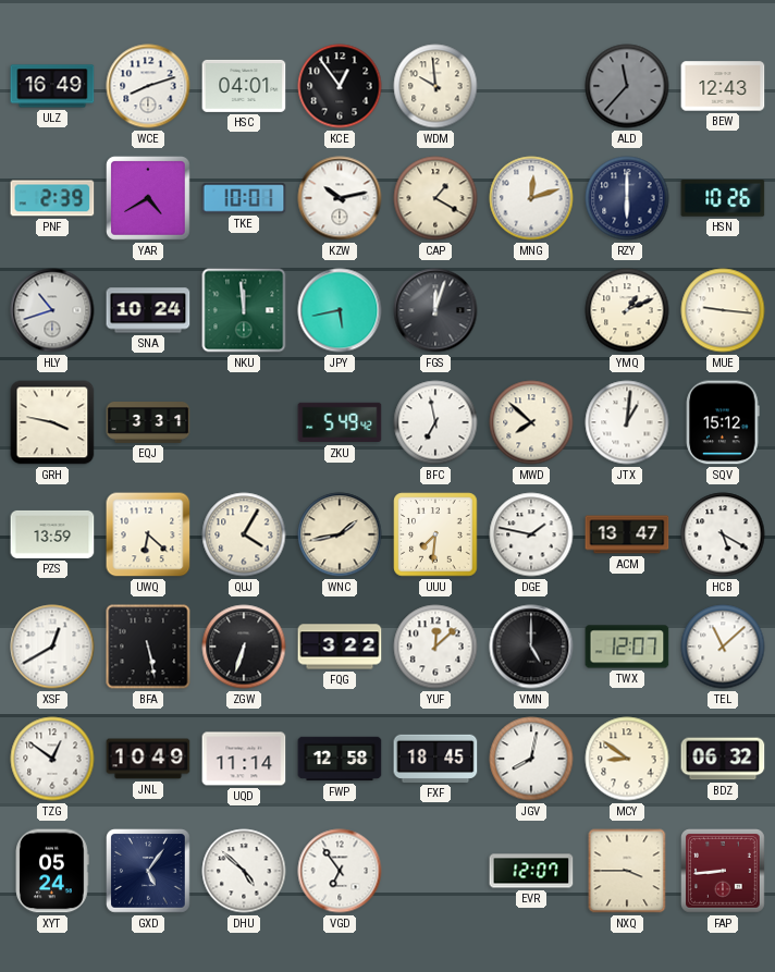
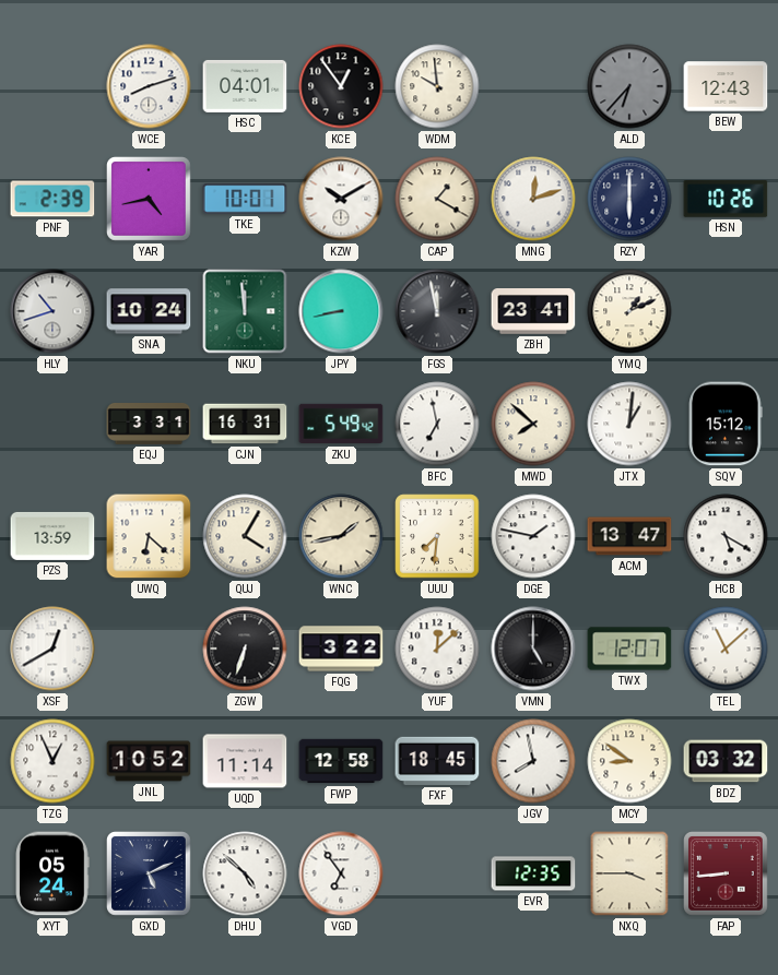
ULZ: 16:49 -> none (52, 86)
ALD: 11:37 -> 6:37 (629, 86)
YAR: 4:40 -> 4:43 (150, 200)
KZW: 10:13 -> 10:10 (341, 199)
JPY: 5:43 -> 8:43 (341, 311)
FGS: 12:03 -> 11:58 (437, 311)
ZBH: none -> 23:41 (533, 312)
MUE: 9:16 -> none (723, 310)
GRH: 3:47 -> none (52, 422)
CJN: none -> 16:31 (245, 424)
BFA: 5:28 -> none (148, 647)
TZG: 12:51 -> 12:56 (52, 761)
JNL: 10:49 -> 10:52 (149, 761)
JGV: 8:02 -> 7:58 (533, 761)
BDZ: 06:32 -> 03:32 (726, 761)
GXD: 5:06 -> 5:11 (150, 875)
EVR: 12:07 -> 12:35 (533, 873)
